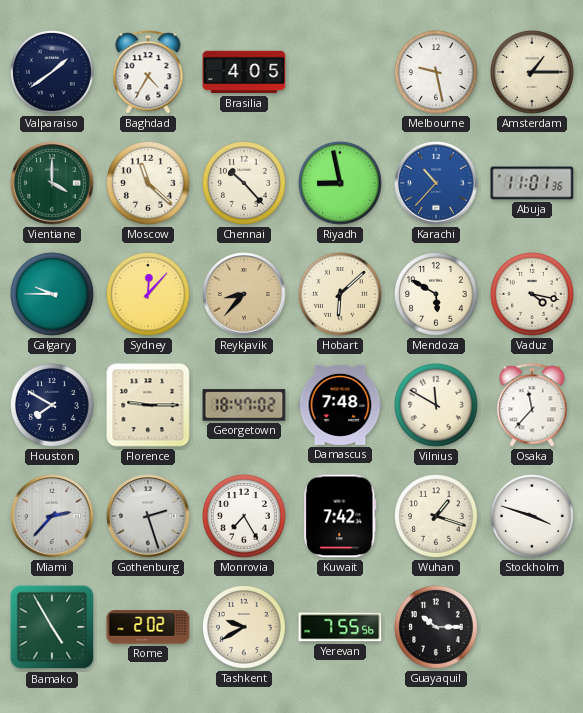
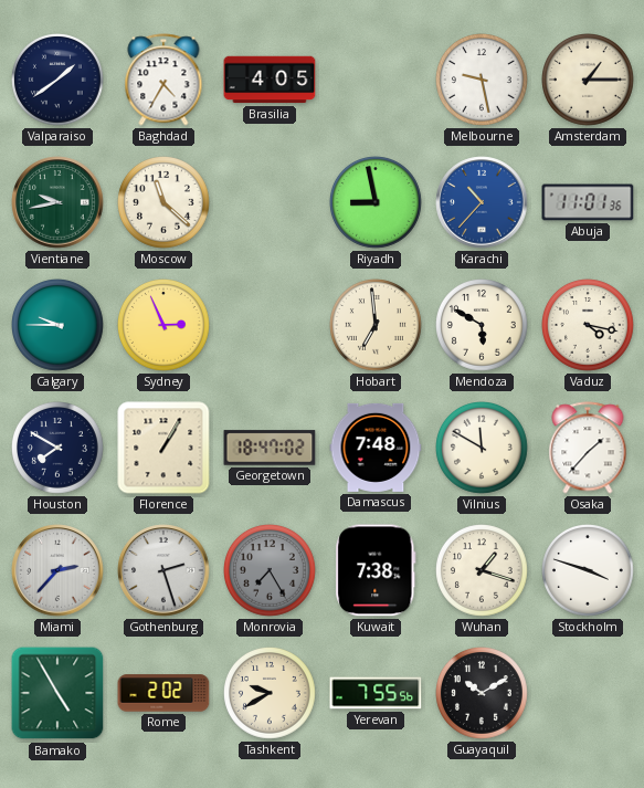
Vientiane: 4:00 -> 9:43 (57, 202)
Chennai: 10:23 -> none (245, 184)
Sydney: 12:07 -> 2:56 (165, 326)
Reykjavik: 8:37 -> none (244, 294)
Hobart: 6:08 -> 6:59 (377, 326)
Florence: 9:15 -> 1:05 (163, 448)
Osaka: 11:37 -> 1:37 (588, 448)
Monrovia dial: white -> grey (271, 571)
Kuwait: 7:42 -> 7:38 (376, 570)
Guayaquil: 10:15 -> 10:10 (483, 694)
